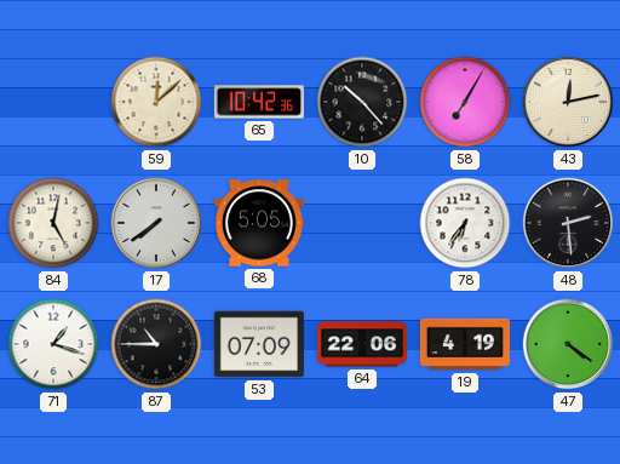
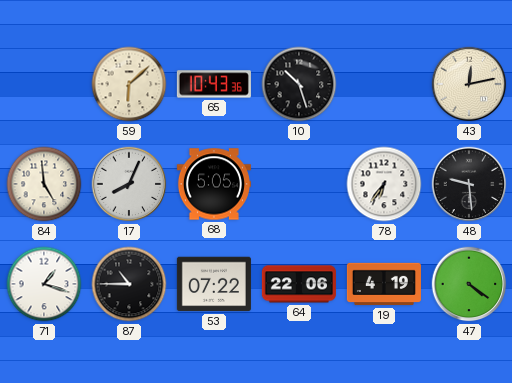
59: 12:08 -> 6:08 (129, 84)
65: 10:42 -> 10:43 (214, 84)
10: 10:23 -> 10:27 (299, 84)
58: 7:05 -> none (465, 102)
84: 5:02 -> 4:59 (44, 184)
17: 7:39 -> 8:04 (129, 184)
48: 2:29 -> 9:29 (469, 184)
53: 07:09 -> 07:22 (214, 284)
